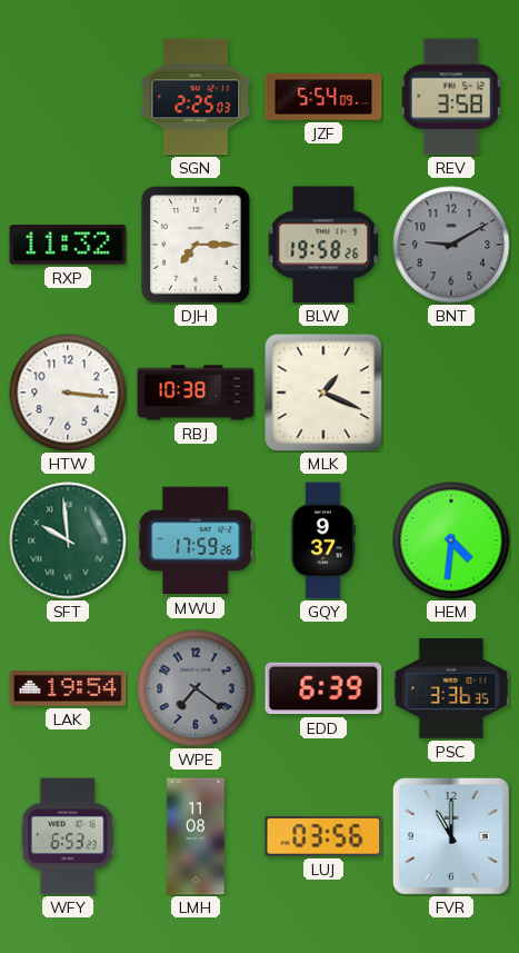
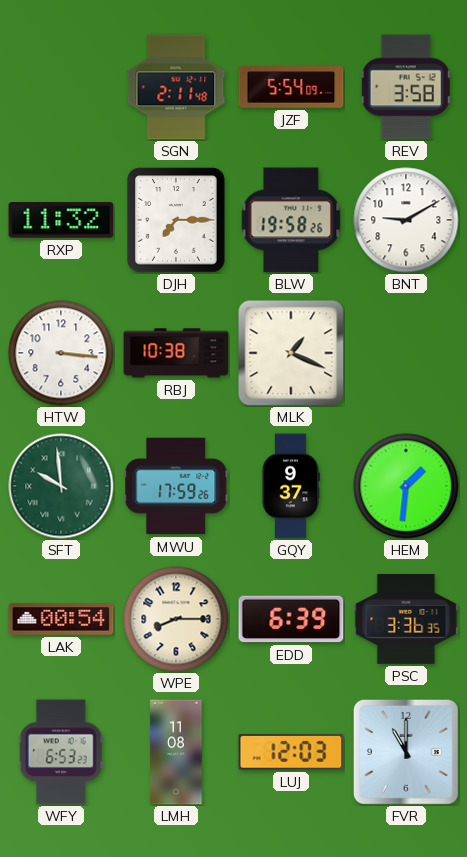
SGN: 2:25 -> 2:11 (176, 87)
BNT dial: grey -> white (406, 220)
HEM: 4:31 -> 1:31 (406, 486)
LAK: 19:54 -> 00:54 (61, 619)
WPE: 7:21 -> 8:15 (176, 619)
WPE dial: grey -> cream (176, 619)
LUJ: 03:56 -> 12:03 (291, 752)
